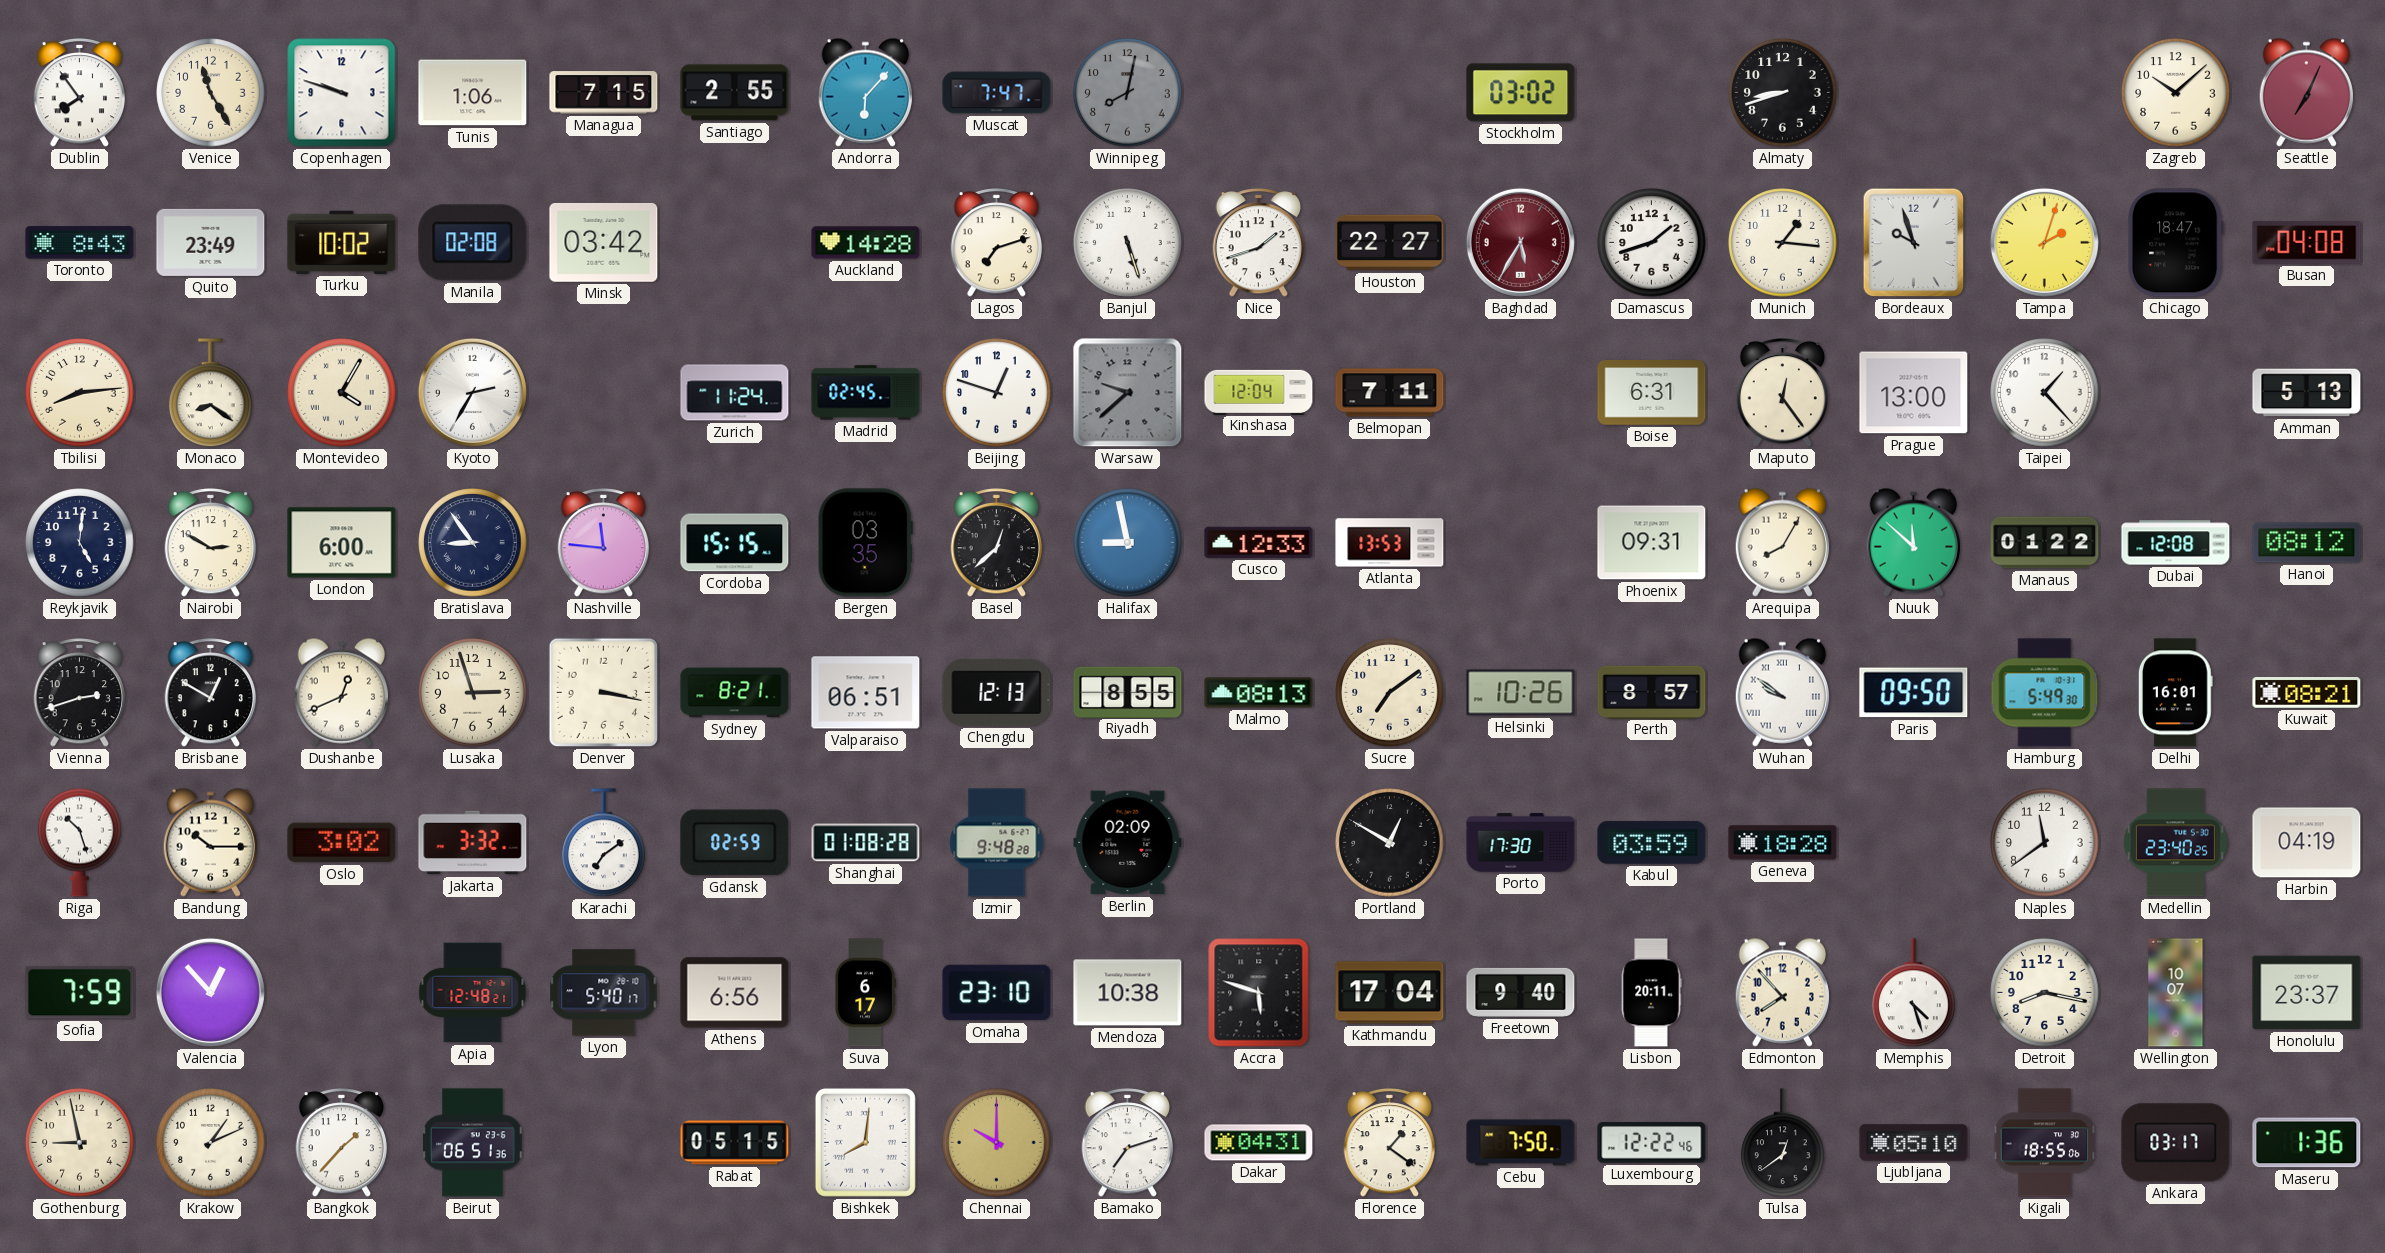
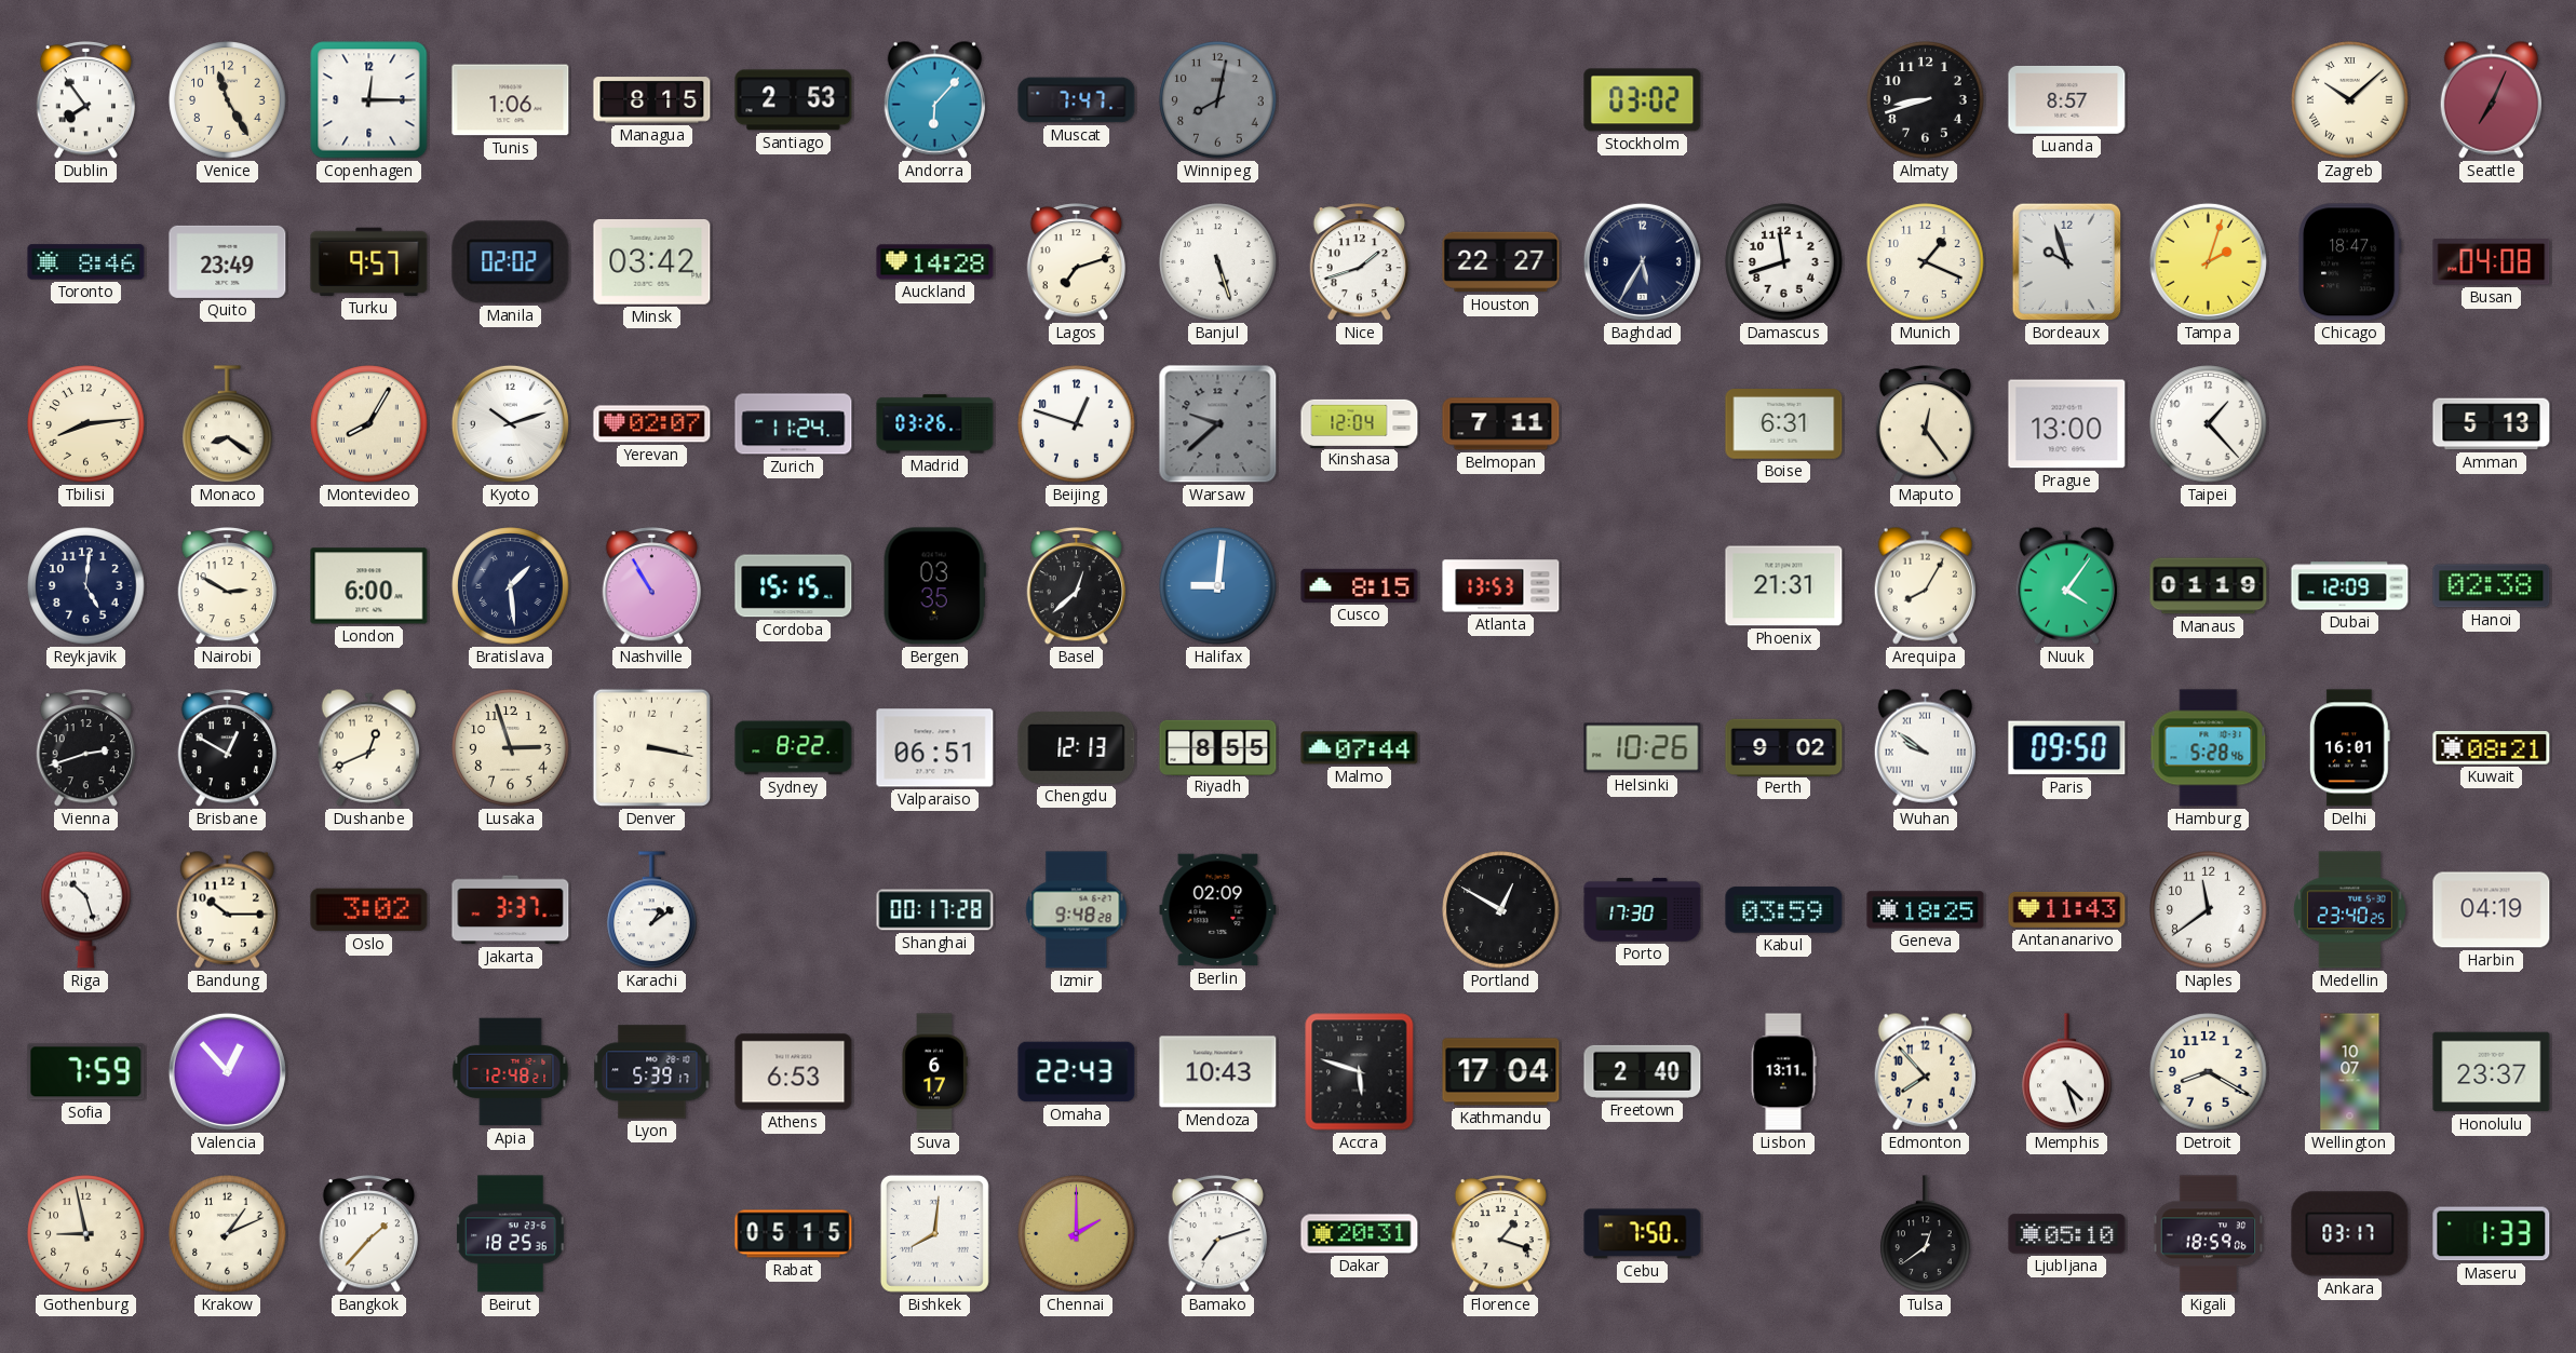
Copenhagen: 9:48 -> 12:15 (369, 100)
Managua: 7:15 -> 8:15 (652, 100)
Santiago: 2:55 -> 2:53 (794, 100)
Luanda: none -> 8:57 (2067, 100)
Zagreb numerals: Arabic -> Roman (2350, 100)
Toronto: 8:43 -> 8:46 (86, 262)
Turku: 10:02 -> 9:57 (369, 261)
Manila: 02:08 -> 02:02 (511, 262)
Baghdad dial: burgundy -> navy (1642, 261)
Damascus: 1:42 -> 11:42 (1784, 262)
Munich: 1:16 -> 1:19 (1926, 262)
Montevideo: 4:05 -> 8:05 (369, 424)
Kyoto: 2:35 -> 10:12 (510, 423)
Yerevan: none -> 02:07 (652, 424)
Madrid: 02:45 -> 03:26 (935, 424)
Bratislava: 8:54 -> 1:29 (511, 586)
Nashville: 11:46 -> 10:55 (652, 586)
Halifax: 8:58 -> 9:01 (1218, 586)
Cusco: 12:33 -> 8:15 (1360, 585)
Phoenix: 09:31 -> 21:31 (1784, 586)
Nuuk: 11:52 -> 4:06 (2066, 585)
Manaus: 01:22 -> 01:19 (2209, 586)
Dubai: 12:08 -> 12:09 (2350, 586)
Hanoi: 08:12 -> 02:38 (2492, 586)
Sydney: 8:21 -> 8:22 (794, 748)
Malmo: 08:13 -> 07:44 (1360, 748)
Sucre: 7:09 -> none (1390, 693)
Perth: 8:57 -> 9:02 (1784, 747)
Hamburg: 5:49 -> 5:28 (2209, 748)
Jakarta: 3:32 -> 3:37 (511, 910)
Karachi: 7:09 -> 1:09 (652, 910)
Gdansk: 02:59 -> none (735, 843)
Shanghai: 01:08 -> 00:17 (935, 910)
Geneva: 18:28 -> 18:25 (1926, 910)
Antananarivo: none -> 11:43 (2067, 909)
Lyon: 5:40 -> 5:39 (652, 1072)
Athens: 6:56 -> 6:53 (794, 1072)
Omaha: 23:10 -> 22:43 (1077, 1072)
Mendoza: 10:38 -> 10:43 (1218, 1072)
Freetown: 9:40 -> 2:40 (1643, 1071)
Lisbon: 20:11 -> 13:11 (1783, 1072)
Detroit: 8:17 -> 8:20 (2209, 1072)
Beirut: 06:51 -> 18:25 (511, 1234)
Chennai: 10:00 -> 2:00 (1077, 1234)
Dakar: 04:31 -> 20:31 (1360, 1234)
Florence: 1:21 -> 1:18 (1501, 1234)
Luxembourg: 12:22 -> none (1652, 1143)
Kigali: 18:55 -> 18:59 (2209, 1234)
Maseru: 1:36 -> 1:33 (2492, 1234)
